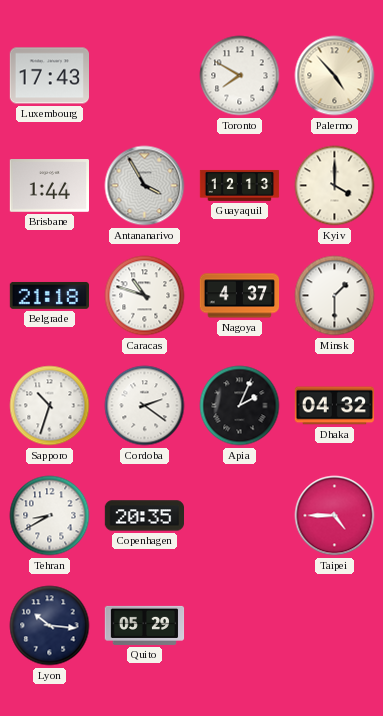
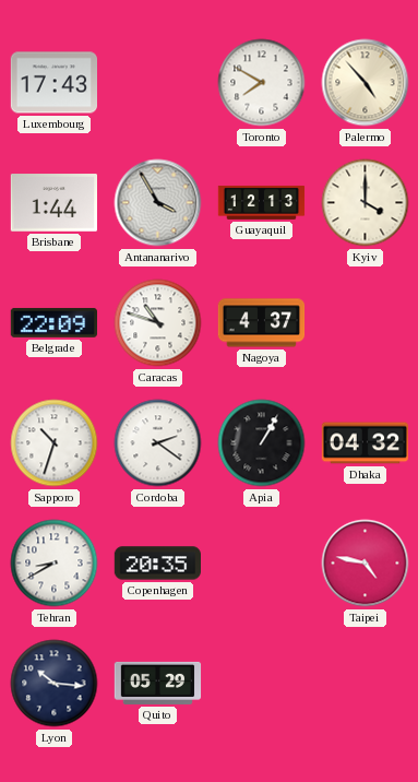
Belgrade: 21:18 -> 22:09 (53, 322)
Minsk: 1:30 -> none (335, 296)
Apia: 2:04 -> 1:05 (262, 443)
Taipei: 4:45 -> 4:47 (366, 564)
